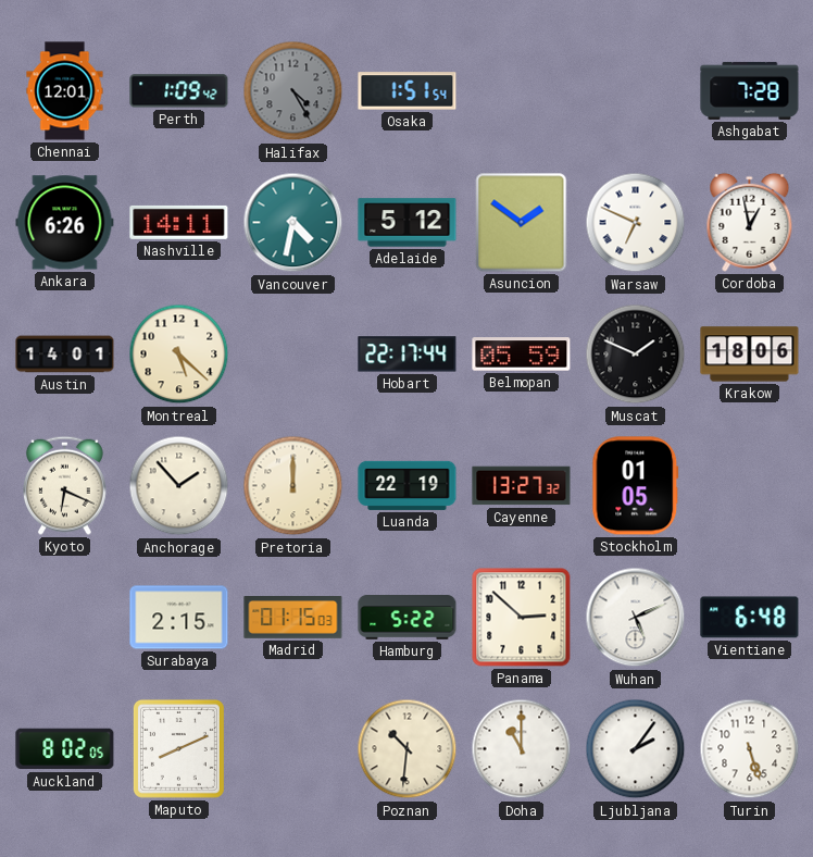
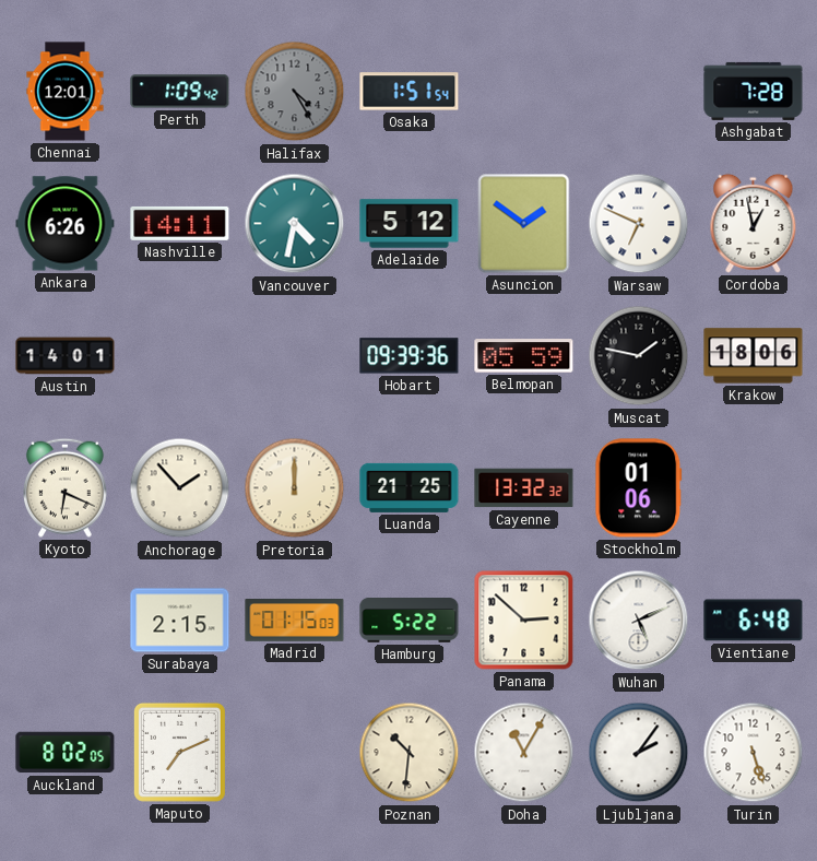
Montreal: 5:22 -> none (179, 355)
Hobart: 22:17 -> 09:39 (410, 356)
Muscat: 1:49 -> 1:47 (639, 356)
Luanda: 22:19 -> 21:25 (410, 487)
Cayenne: 13:27 -> 13:32 (524, 488)
Stockholm: 01:05 -> 01:06 (639, 488)
Maputo: 8:11 -> 7:11 (179, 752)
Doha: 11:00 -> 11:05 (524, 753)
